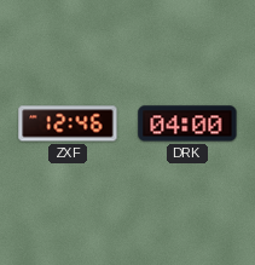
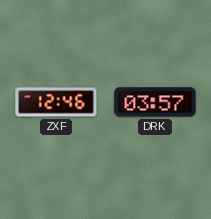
DRK: 04:00 -> 03:57 (155, 102)
